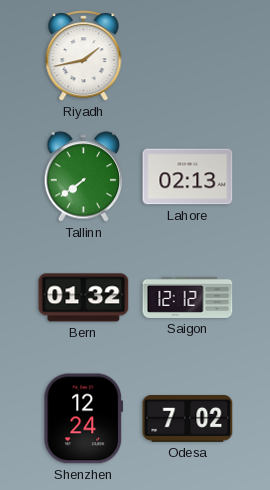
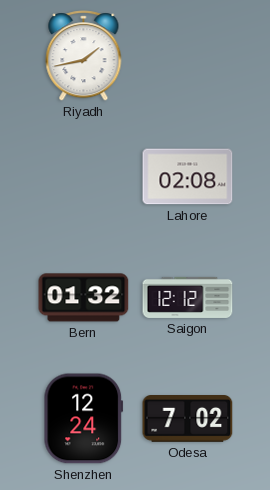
Tallinn: 7:39 -> none (84, 177)
Lahore: 02:13 -> 02:08 (188, 177)
